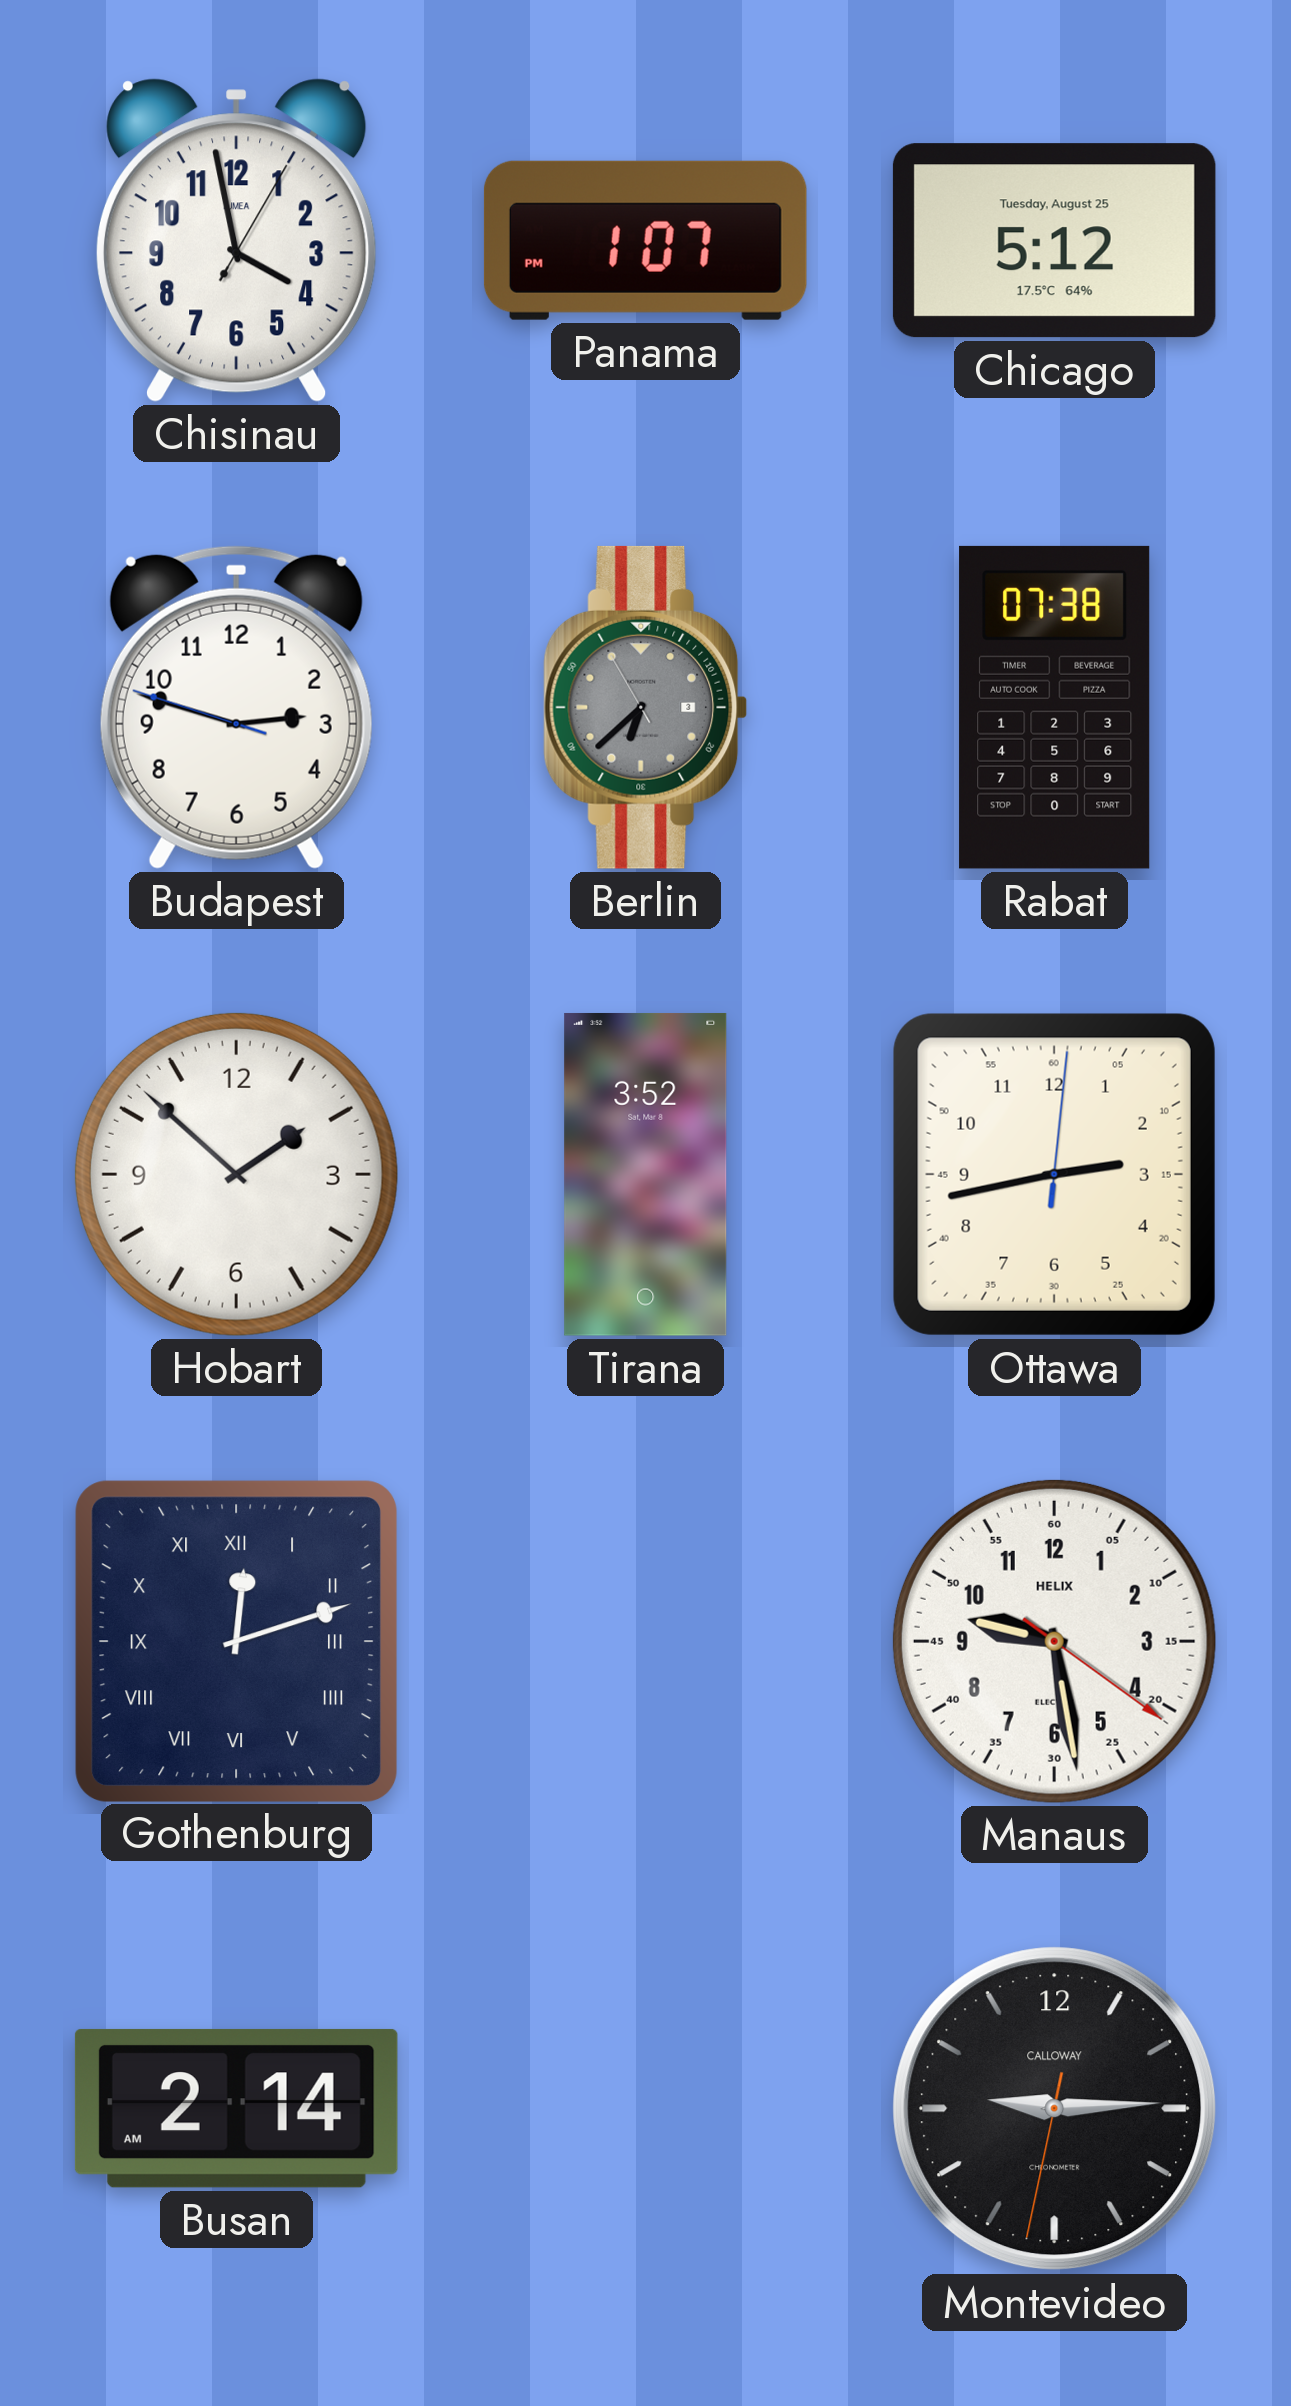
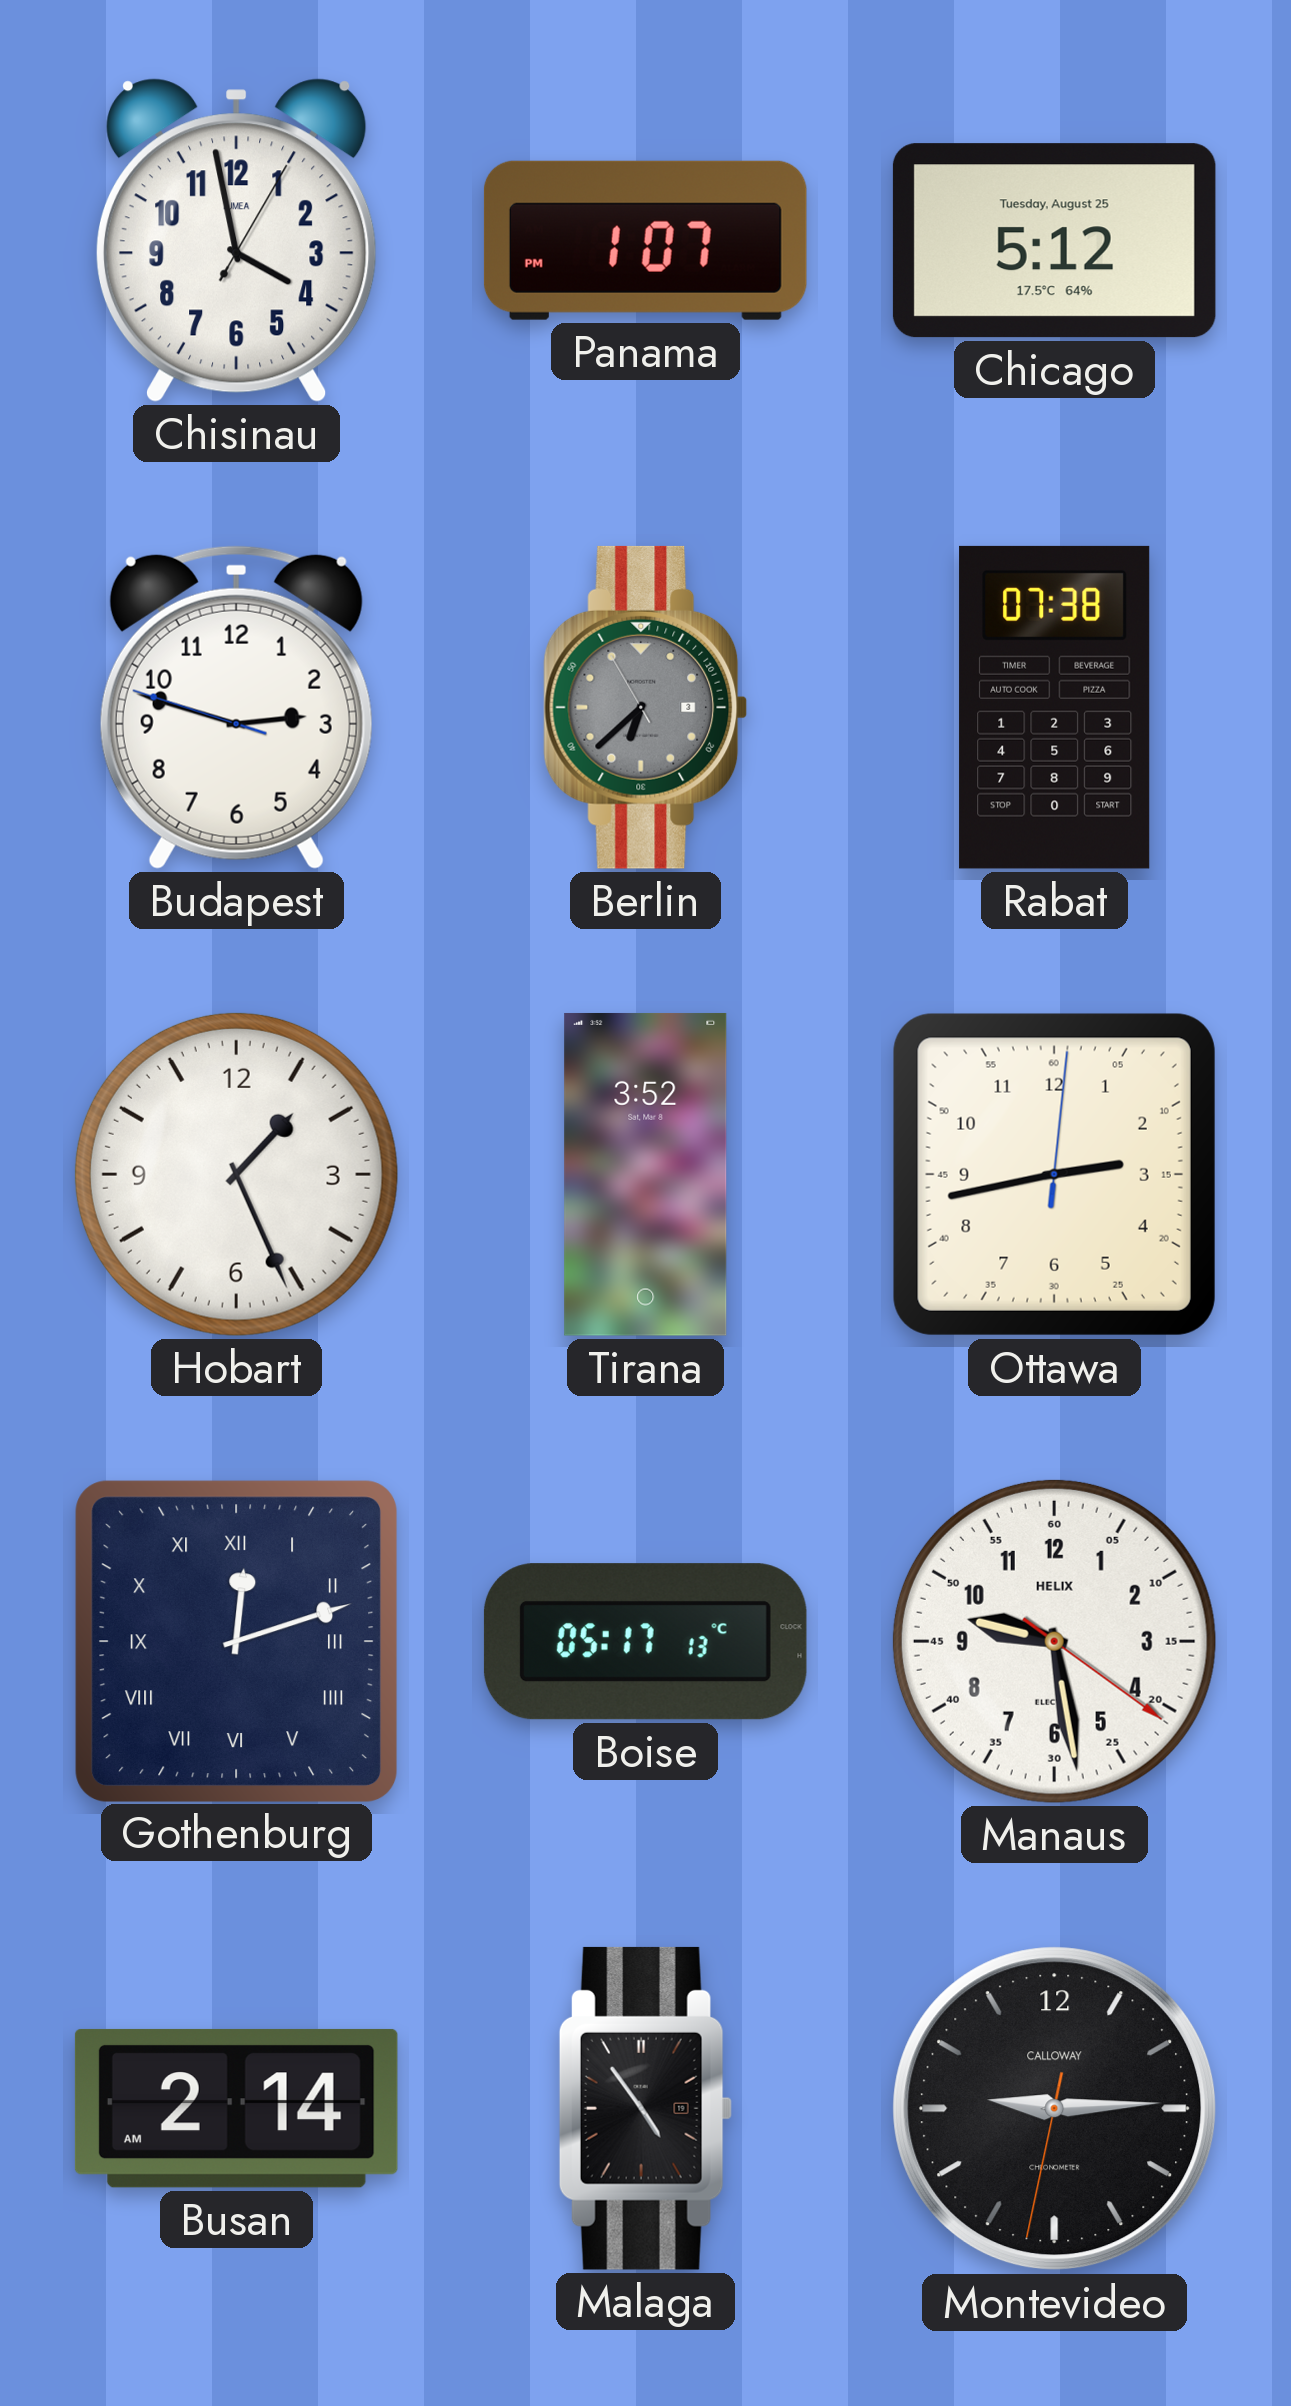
Hobart: 1:52 -> 1:26 (236, 1174)
Boise: none -> 05:17 (645, 1642)
Malaga: none -> 4:54 (645, 2108)
